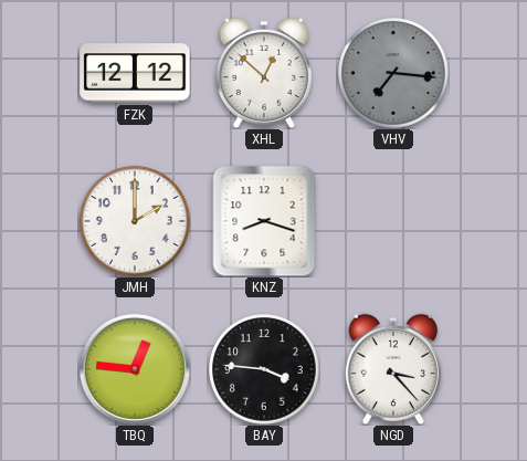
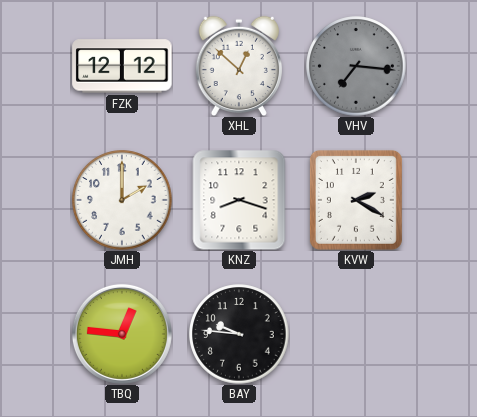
KVW: none -> 2:20 (356, 200)
BAY: 3:46 -> 9:46 (239, 334)
NGD: 3:23 -> none (393, 369)
